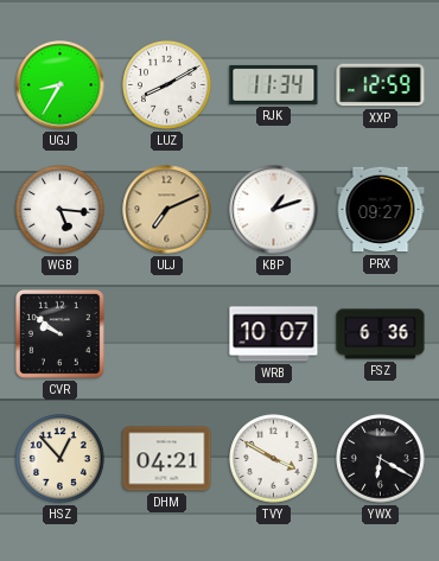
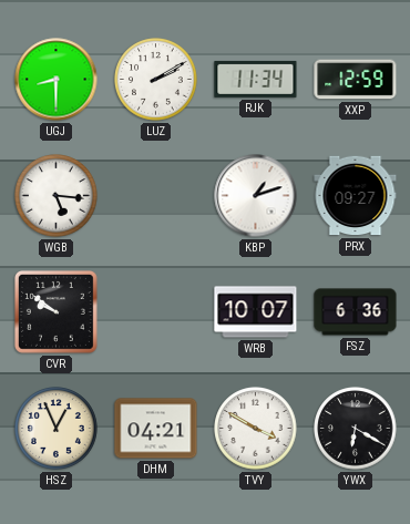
UGJ: 8:35 -> 8:30 (57, 80)
LUZ: 8:10 -> 2:10 (156, 80)
ULJ: 7:11 -> none (167, 210)
HSZ: 12:53 -> 12:56 (57, 429)
